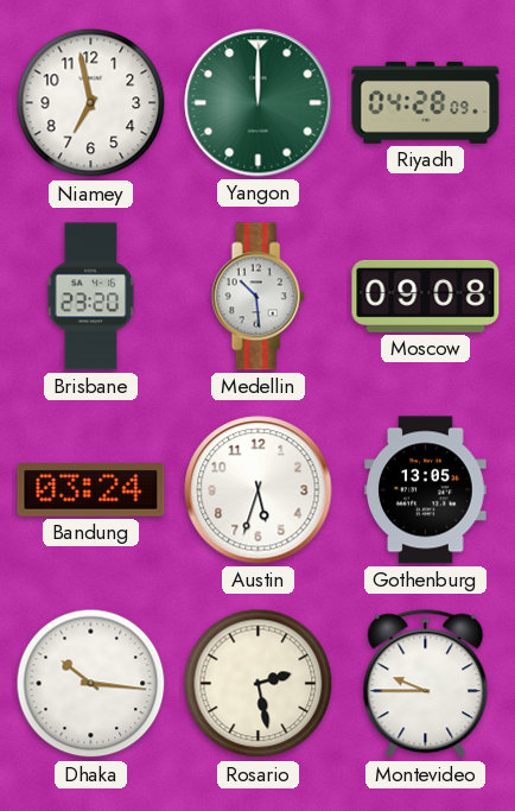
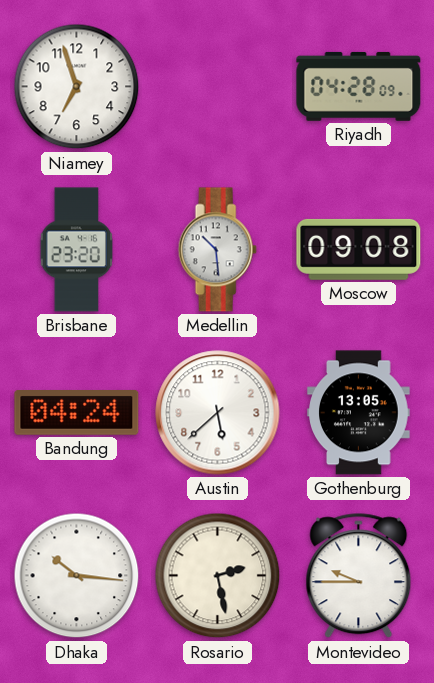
Niamey: 6:58 -> 6:57 (77, 87)
Yangon: 12:00 -> none (259, 103)
Bandung: 03:24 -> 04:24 (77, 413)
Austin: 5:33 -> 5:38 (218, 413)
